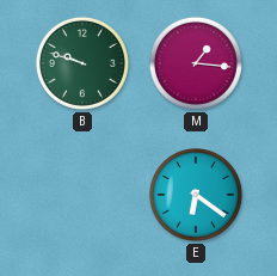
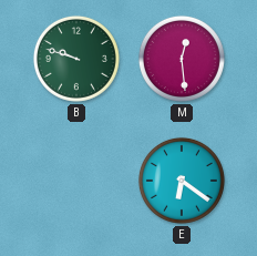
M: 1:16 -> 12:29 (182, 59)
